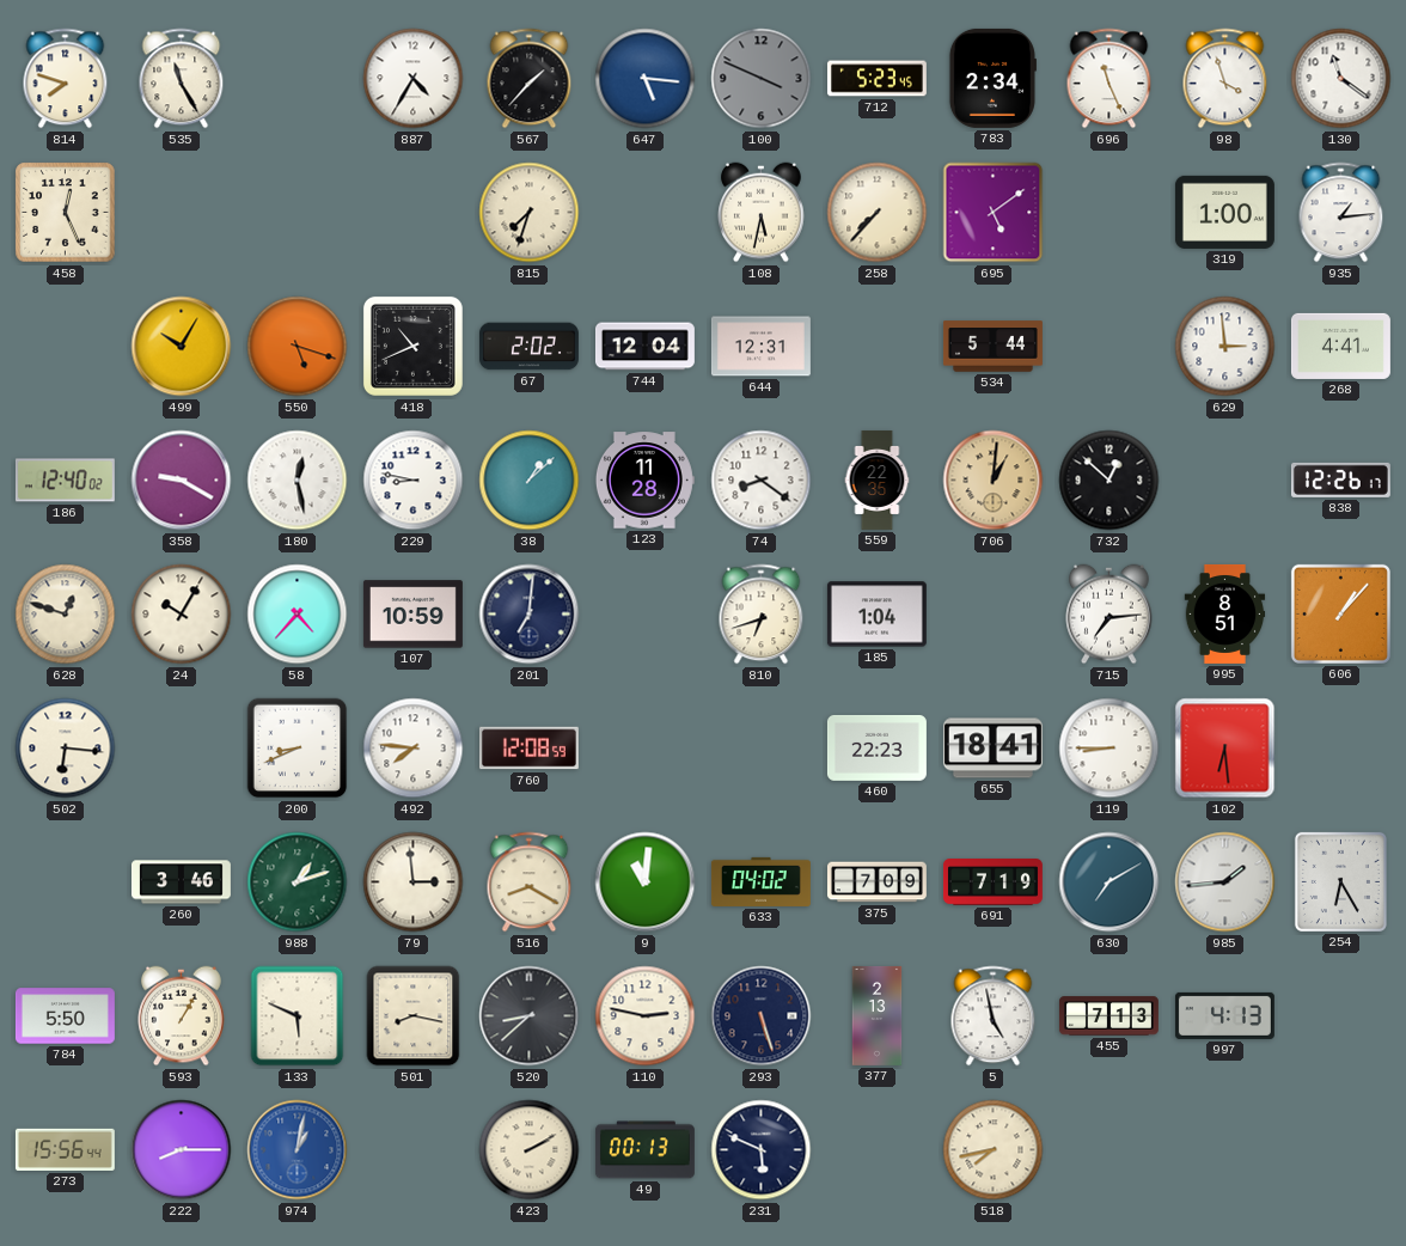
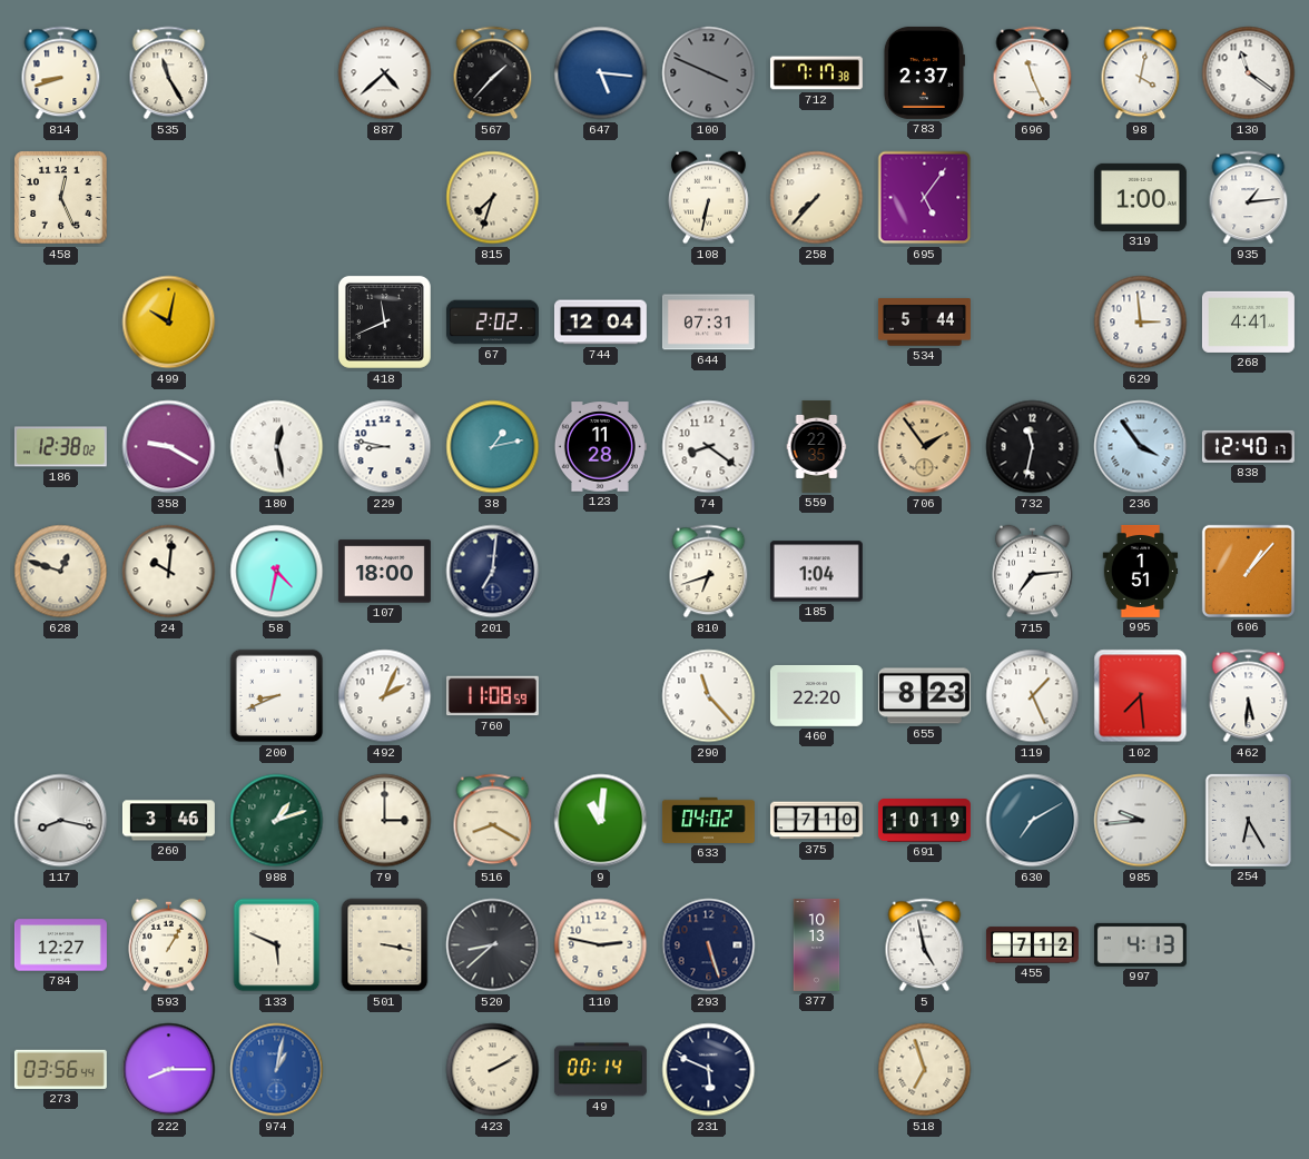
814: 7:48 -> 8:42 (61, 73)
887: 4:35 -> 4:38 (385, 73)
712: 5:23 -> 7:17 (816, 73)
783: 2:34 -> 2:37 (924, 72)
98: 3:57 -> 4:02 (1141, 73)
108: 5:32 -> 6:32 (709, 198)
695: 5:09 -> 5:06 (925, 198)
499: 10:05 -> 10:02 (169, 323)
550: 5:18 -> none (298, 347)
418: 10:41 -> 11:41 (384, 321)
644: 12:31 -> 07:31 (708, 323)
186: 12:40 -> 12:38 (60, 447)
38: 1:08 -> 1:13 (493, 447)
706: 1:01 -> 1:54 (925, 447)
732: 12:52 -> 11:32 (1033, 447)
236: none -> 3:54 (1141, 447)
838: 12:26 -> 12:40 (1248, 446)
24: 10:05 -> 10:01 (169, 572)
58: 4:37 -> 4:32 (277, 572)
107: 10:59 -> 18:00 (384, 572)
995: 8:51 -> 1:51 (1141, 571)
502: 6:16 -> none (66, 749)
492: 7:46 -> 2:04 (385, 696)
760: 12:08 -> 11:08 (492, 696)
290: none -> 11:23 (709, 696)
460: 22:23 -> 22:20 (816, 695)
655: 18:41 -> 8:23 (924, 696)
119: 8:45 -> 1:26 (1033, 696)
102: 6:29 -> 7:29 (1141, 696)
462: none -> 5:31 (1249, 696)
117: none -> 8:17 (61, 821)
79: 2:59 -> 3:00 (385, 821)
375: 7:09 -> 7:10 (816, 821)
691: 7:19 -> 10:19 (924, 821)
985: 1:44 -> 9:44 (1141, 821)
784: 5:50 -> 12:27 (60, 945)
501: 8:17 -> 3:17 (385, 945)
377: 2:13 -> 10:13 (817, 944)
455: 7:13 -> 7:12 (1032, 945)
273: 15:56 -> 03:56 (60, 1069)
49: 00:13 -> 00:14 (600, 1070)
518: 7:43 -> 6:57 (925, 1070)
